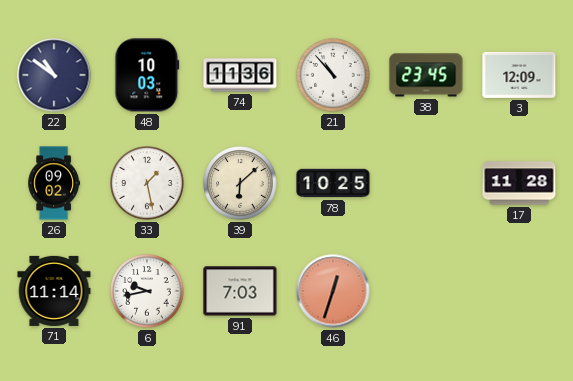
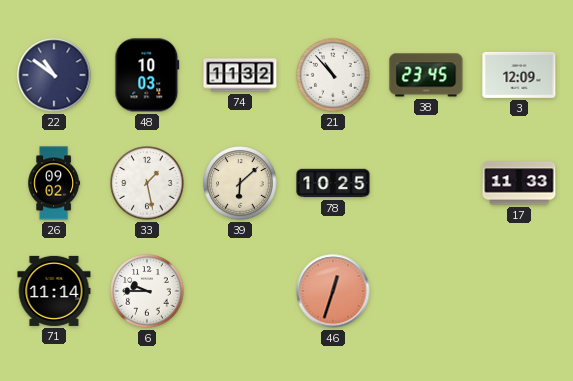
74: 11:36 -> 11:32 (240, 75)
17: 11:28 -> 11:33 (519, 183)
6: 9:43 -> 9:45 (147, 291)
91: 7:03 -> none (240, 291)
